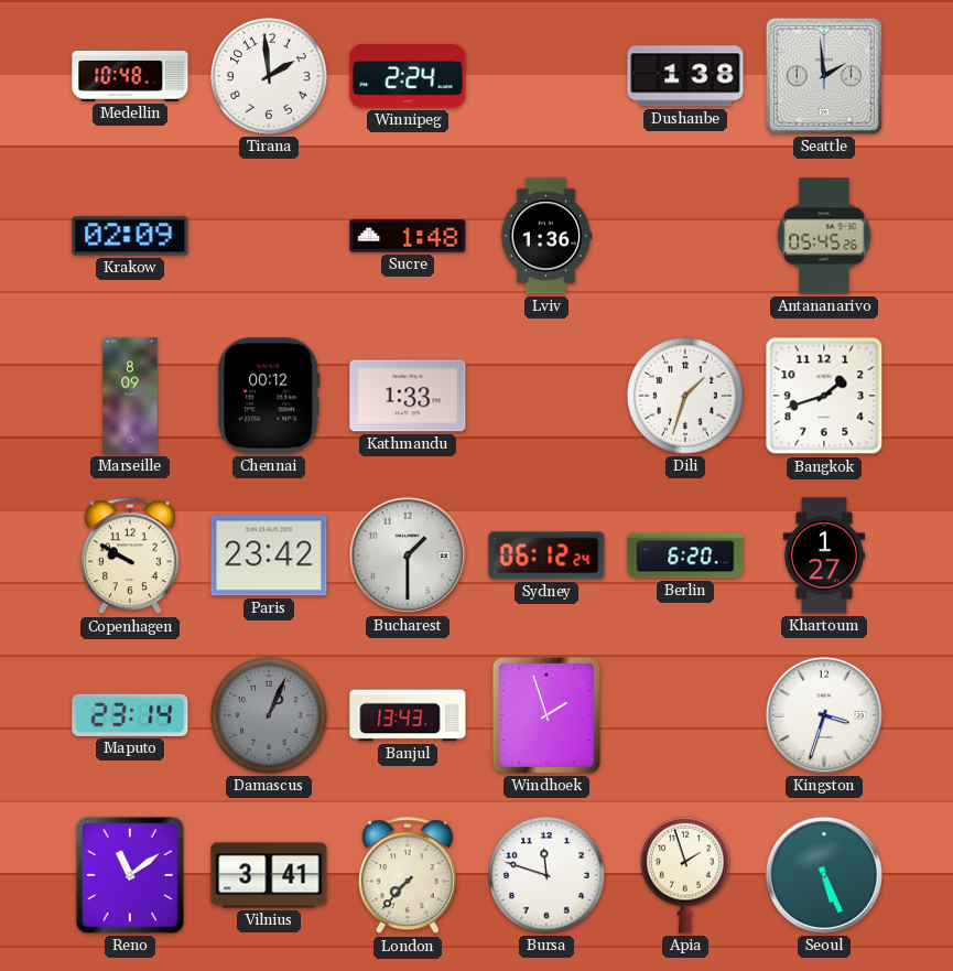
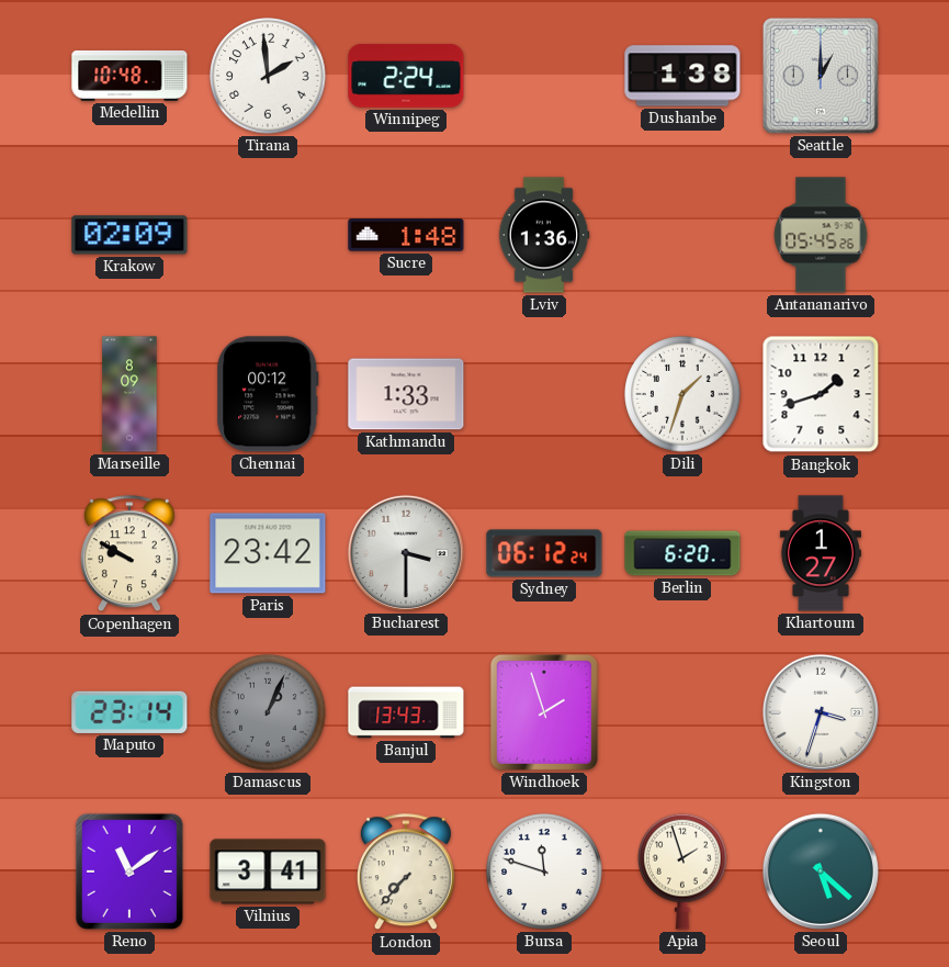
Seattle: 1:59 -> 1:00 (821, 76)
Bucharest: 1:30 -> 3:30 (406, 553)
Seoul: 5:26 -> 5:22 (821, 872)
